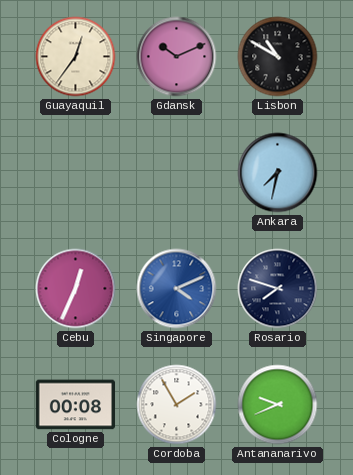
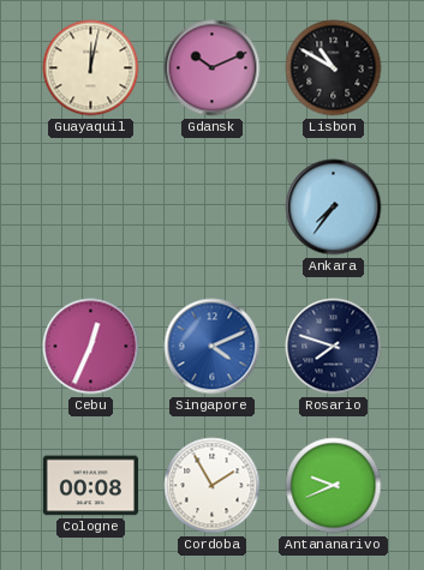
Guayaquil: 12:36 -> 12:02 (91, 68)
Ankara: 7:32 -> 7:36 (334, 208)
